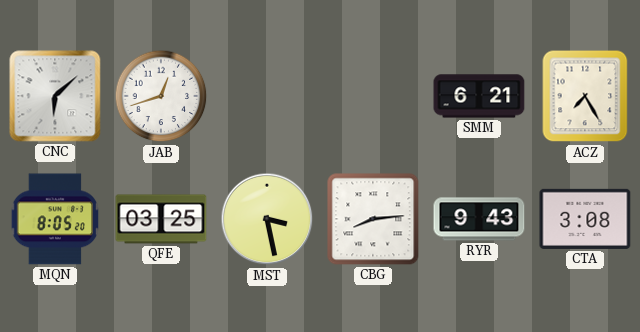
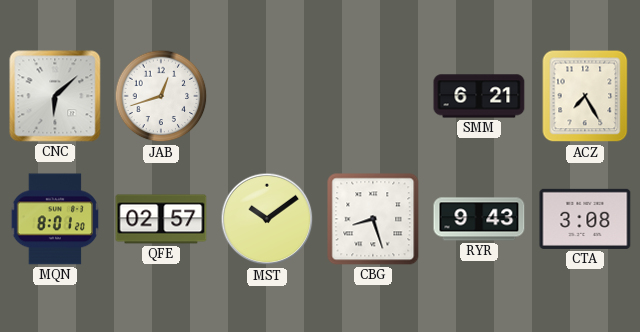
MQN: 8:05 -> 8:01 (55, 219)
QFE: 03:25 -> 02:57 (161, 219)
MST: 3:28 -> 10:09 (267, 219)
CBG: 8:14 -> 8:27 (373, 219)
